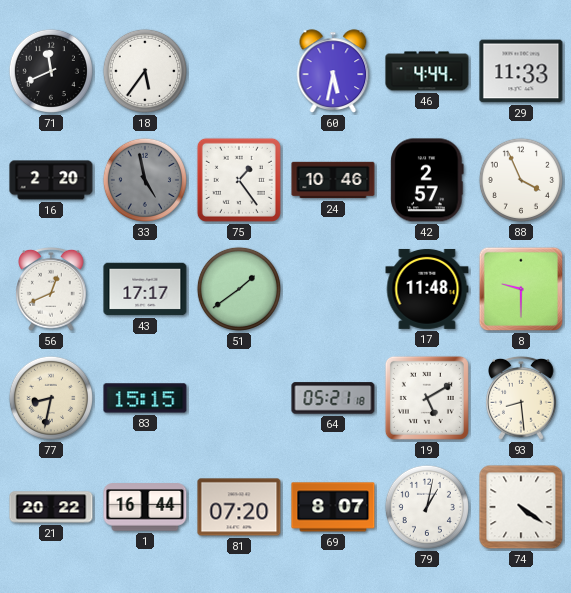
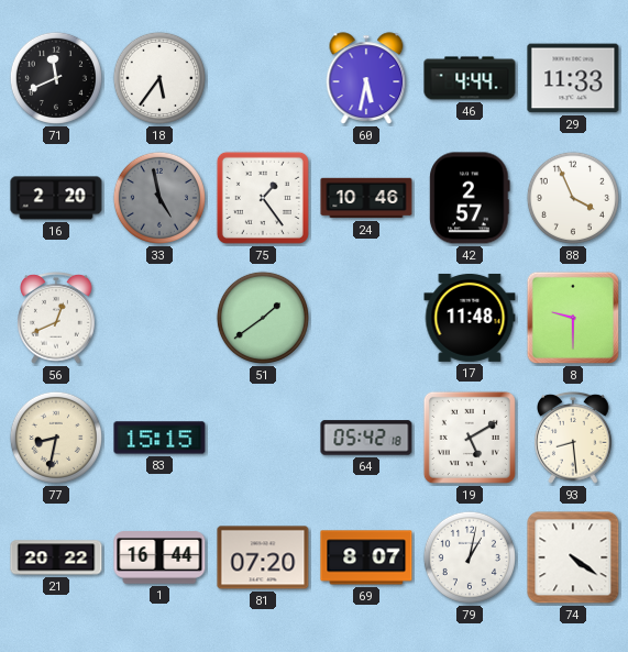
43: 17:17 -> none (145, 289)
64: 05:21 -> 05:42 (366, 438)
